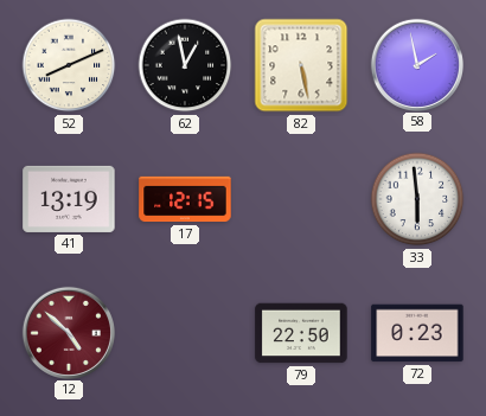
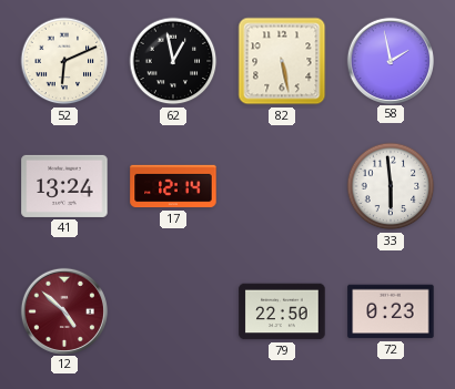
52: 8:11 -> 6:11 (64, 61)
41: 13:19 -> 13:24 (64, 186)
17: 12:15 -> 12:14 (173, 186)
